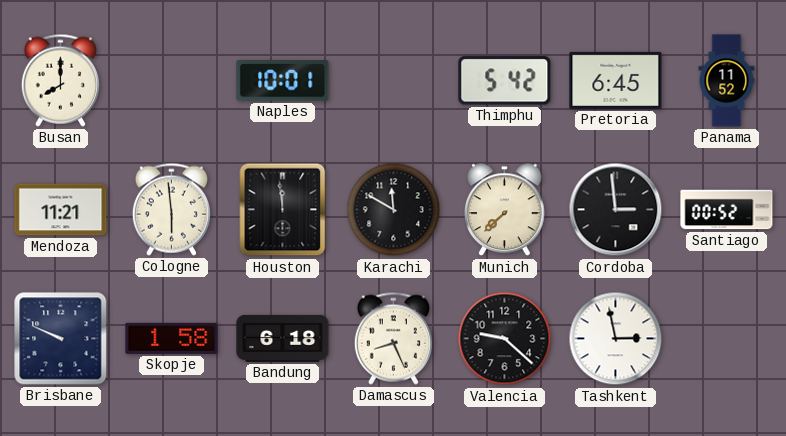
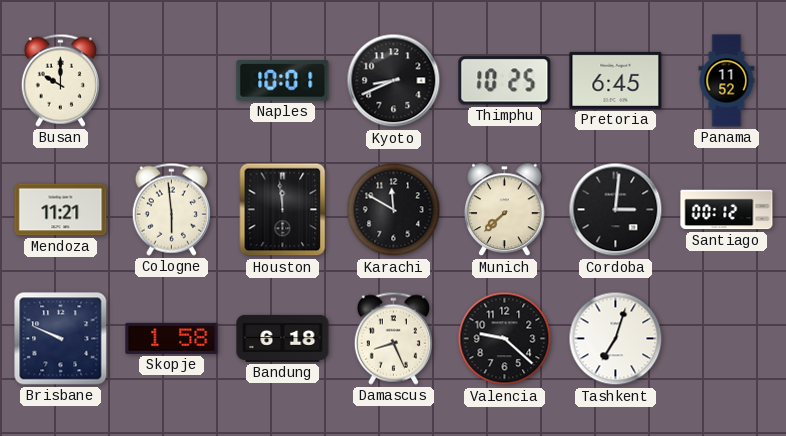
Busan: 8:00 -> 10:00 (60, 80)
Kyoto: none -> 8:41 (394, 81)
Thimphu: 5:42 -> 10:25 (505, 81)
Cordoba: 2:59 -> 3:01 (616, 210)
Santiago: 00:52 -> 00:12 (727, 210)
Tashkent: 2:58 -> 7:03 (616, 339)
